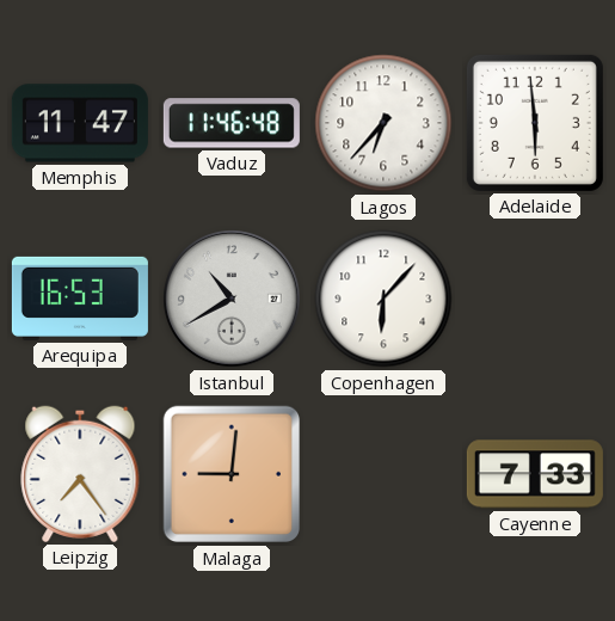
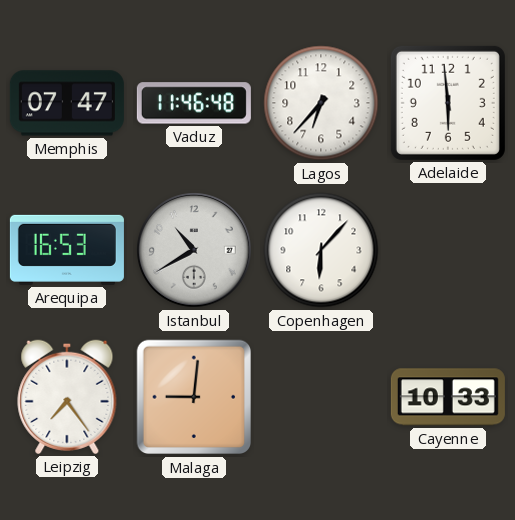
Memphis: 11:47 -> 07:47 (67, 103)
Cayenne: 7:33 -> 10:33 (448, 397)
